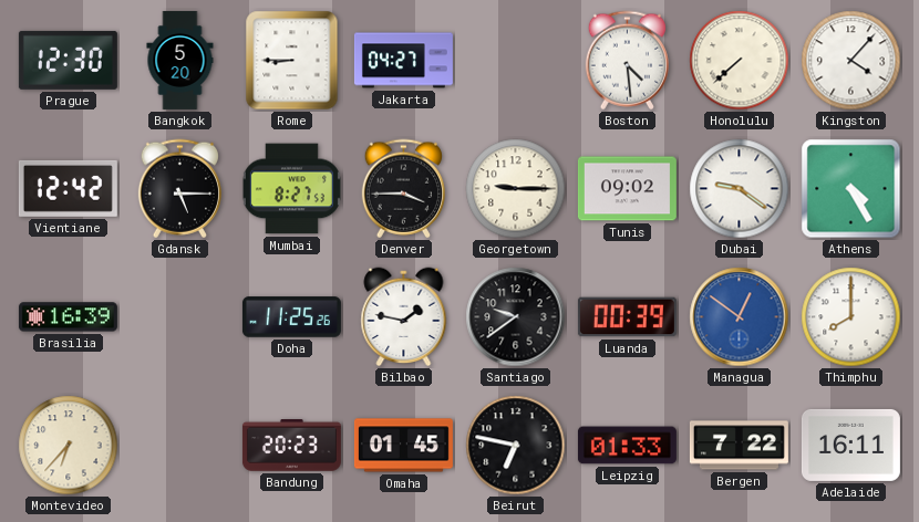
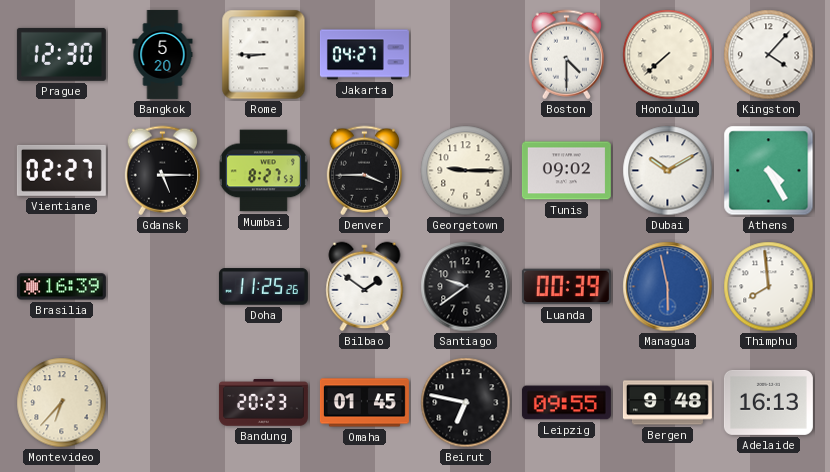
Boston: 4:29 -> 4:30 (566, 55)
Vientiane: 12:42 -> 02:27 (61, 170)
Dubai: 9:21 -> 10:10 (668, 171)
Bilbao: 1:47 -> 1:51 (365, 287)
Managua: 12:51 -> 5:58 (668, 287)
Thimphu: 8:00 -> 7:59 (769, 287)
Leipzig: 01:33 -> 09:55 (566, 403)
Bergen: 7:22 -> 9:48 (667, 403)
Adelaide: 16:11 -> 16:13 (768, 402)
